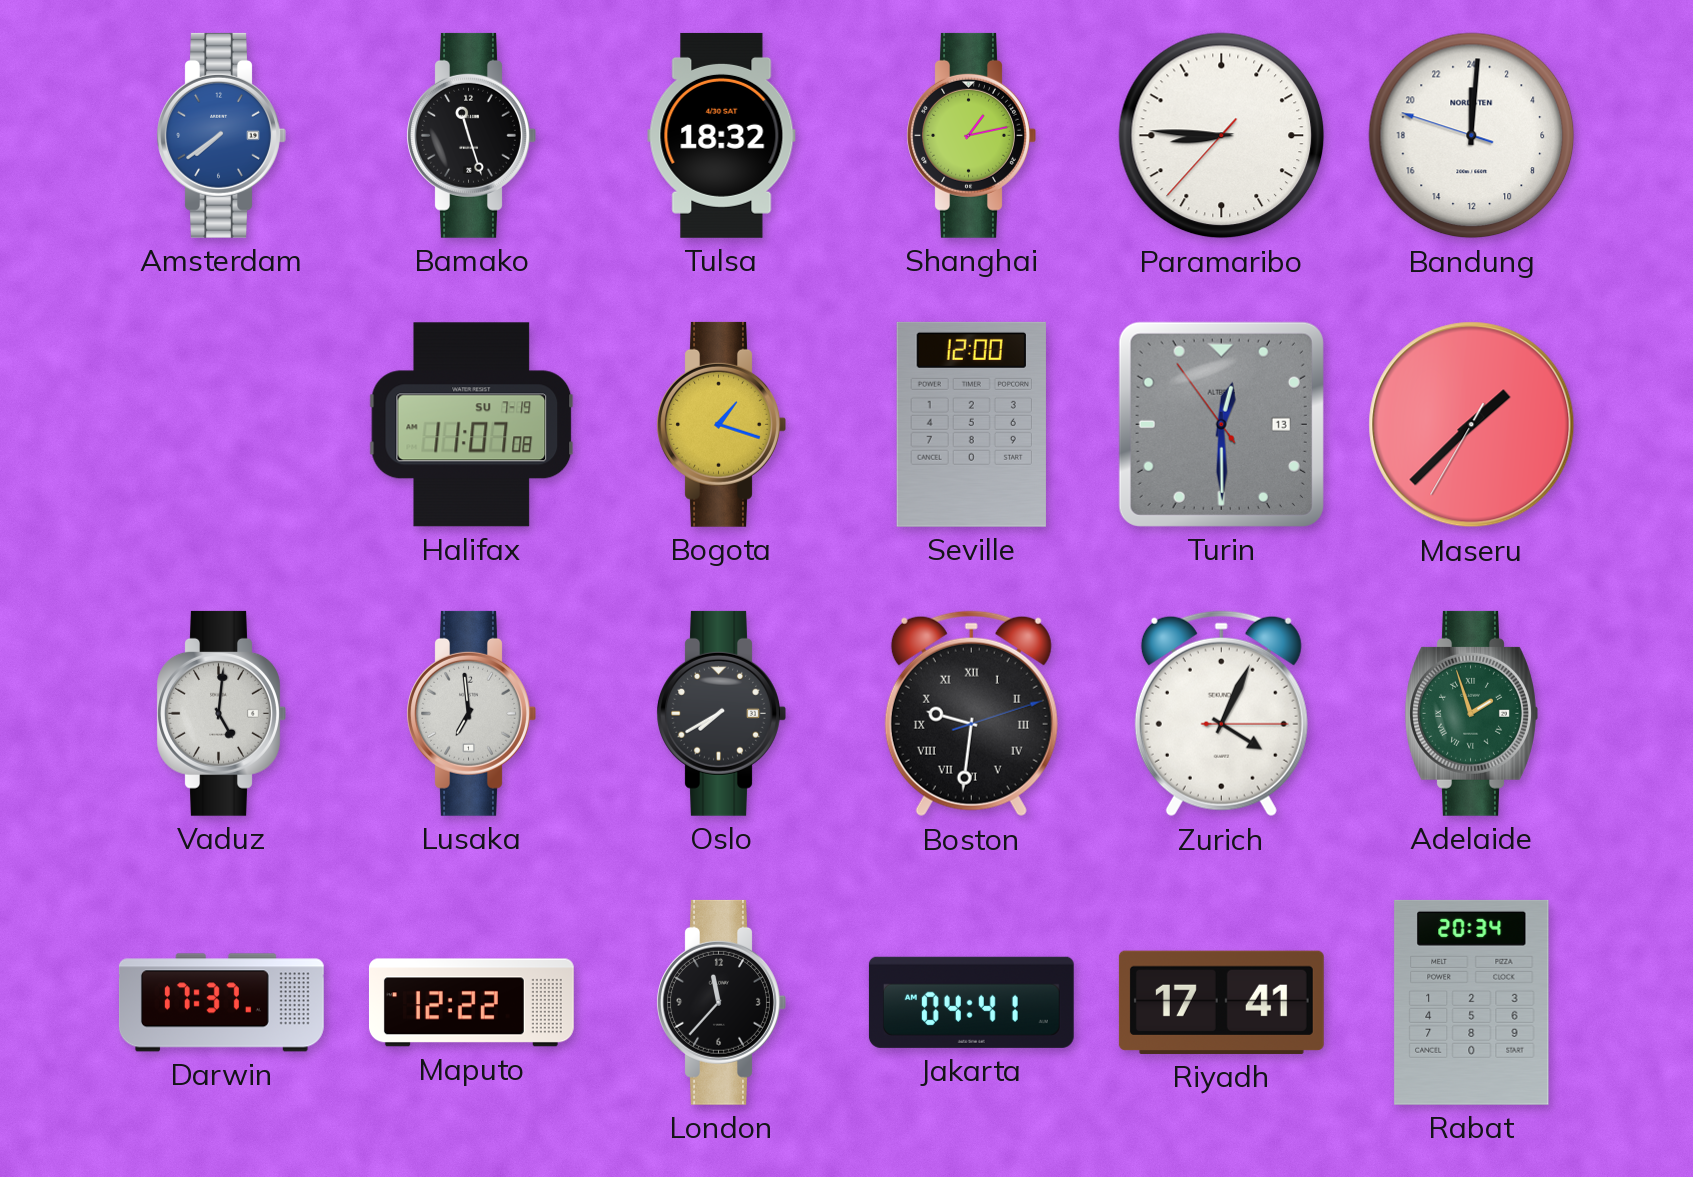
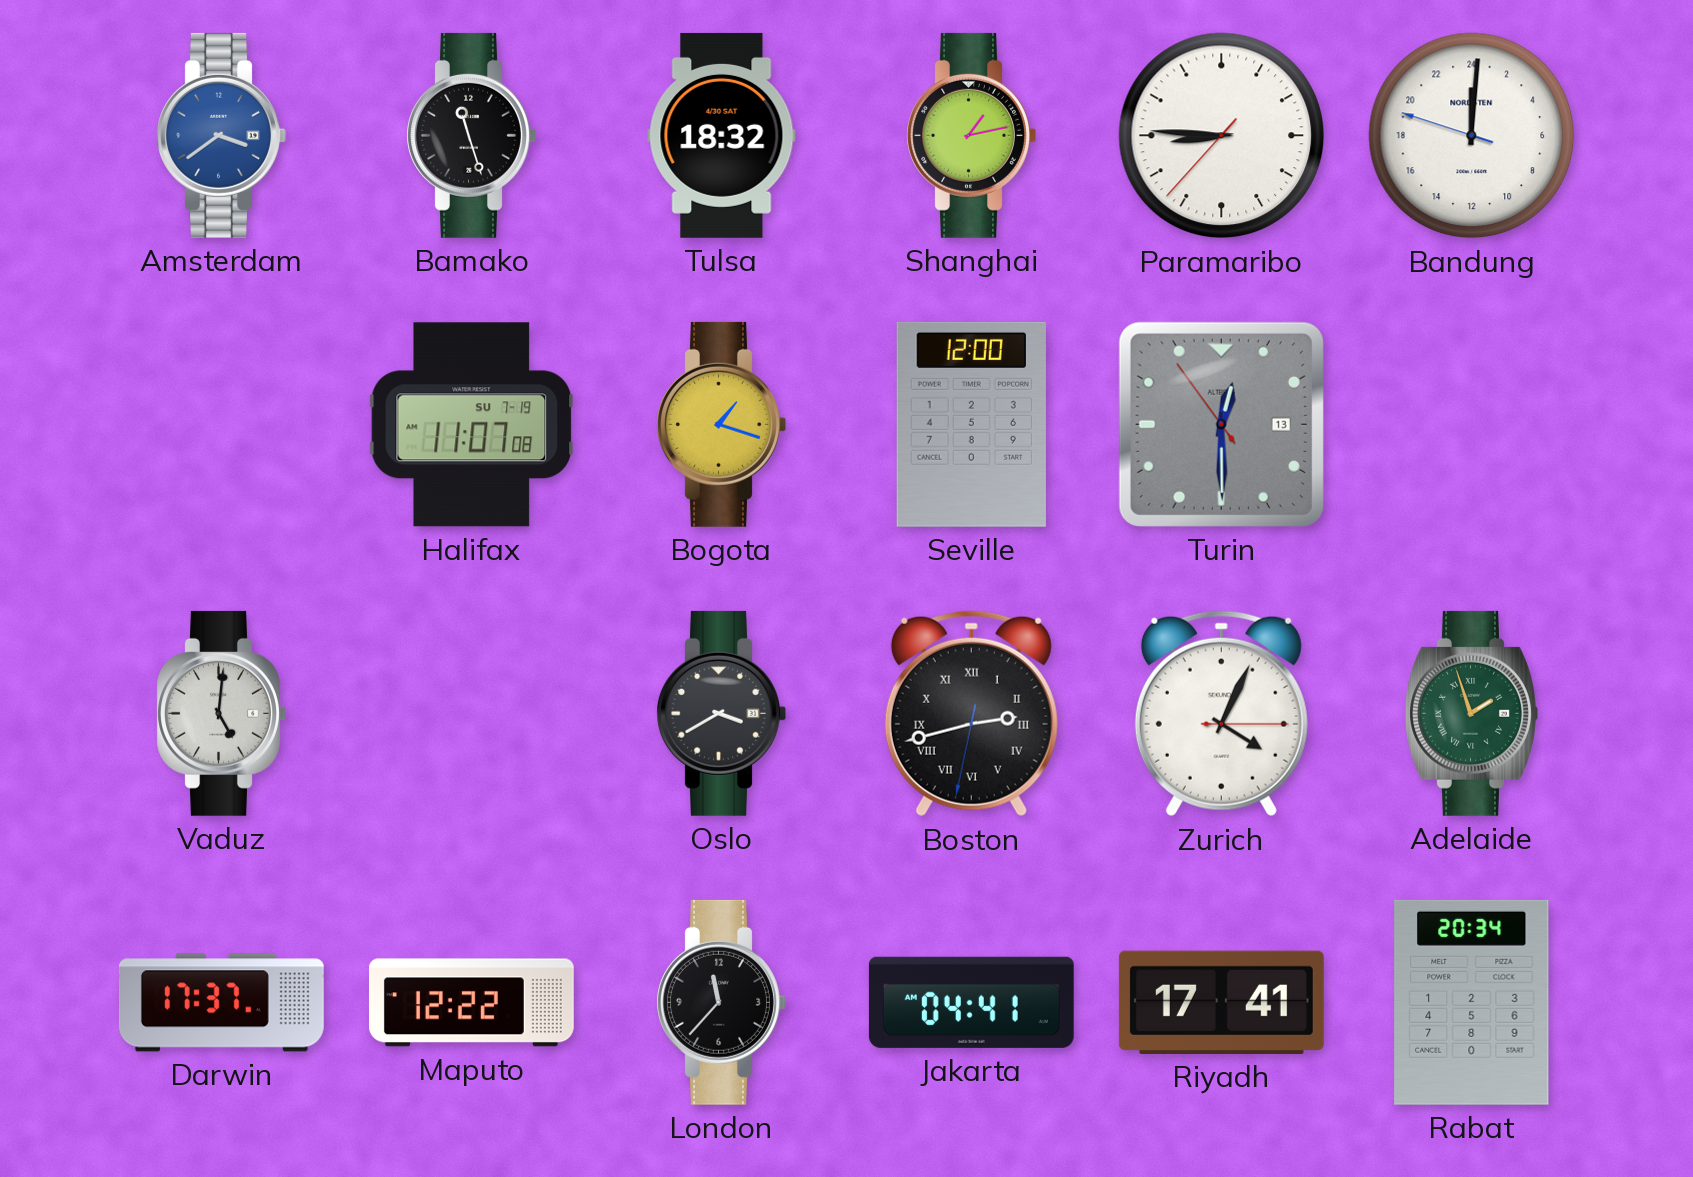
Amsterdam: 7:39 -> 3:39 (221, 135)
Maseru: 1:37 -> none (1472, 425)
Lusaka: 6:59 -> none (471, 713)
Oslo: 7:40 -> 3:40 (721, 713)
Boston: 9:31 -> 2:42 (971, 714)
